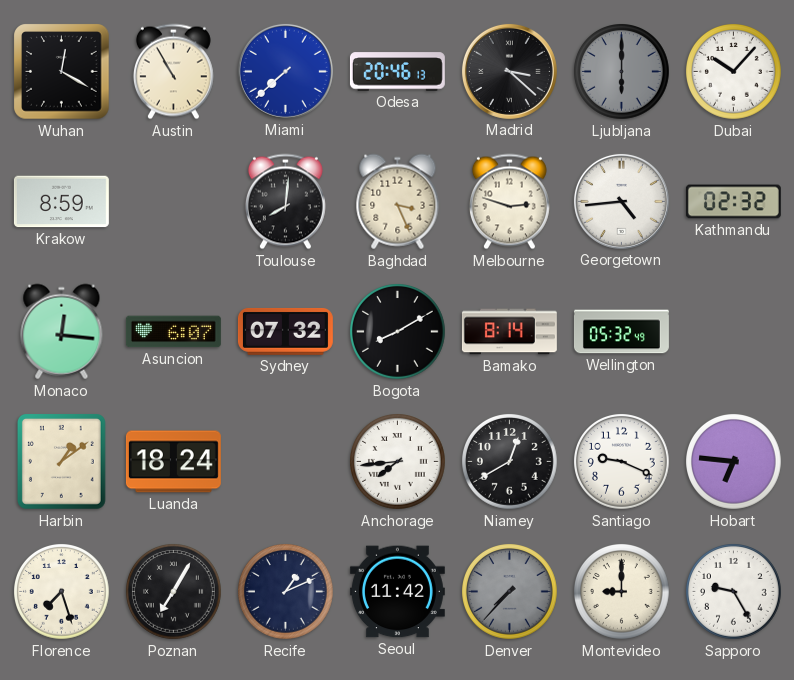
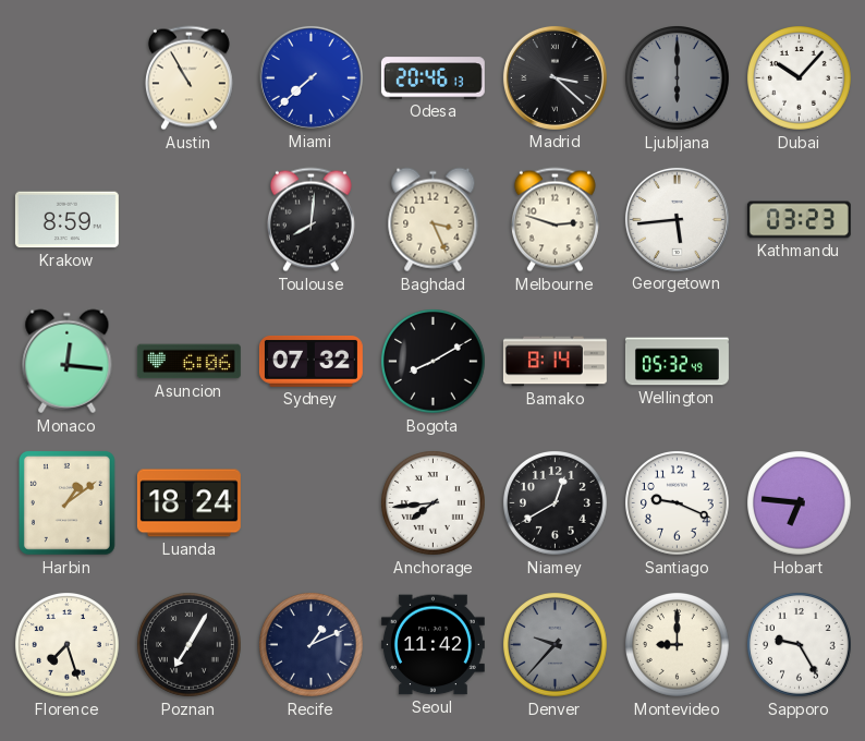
Wuhan: 12:20 -> none (62, 72)
Georgetown: 4:44 -> 5:44 (677, 219)
Kathmandu: 02:32 -> 03:23 (799, 220)
Asuncion: 6:07 -> 6:06 (188, 362)
Denver: 7:37 -> 9:37 (556, 645)
